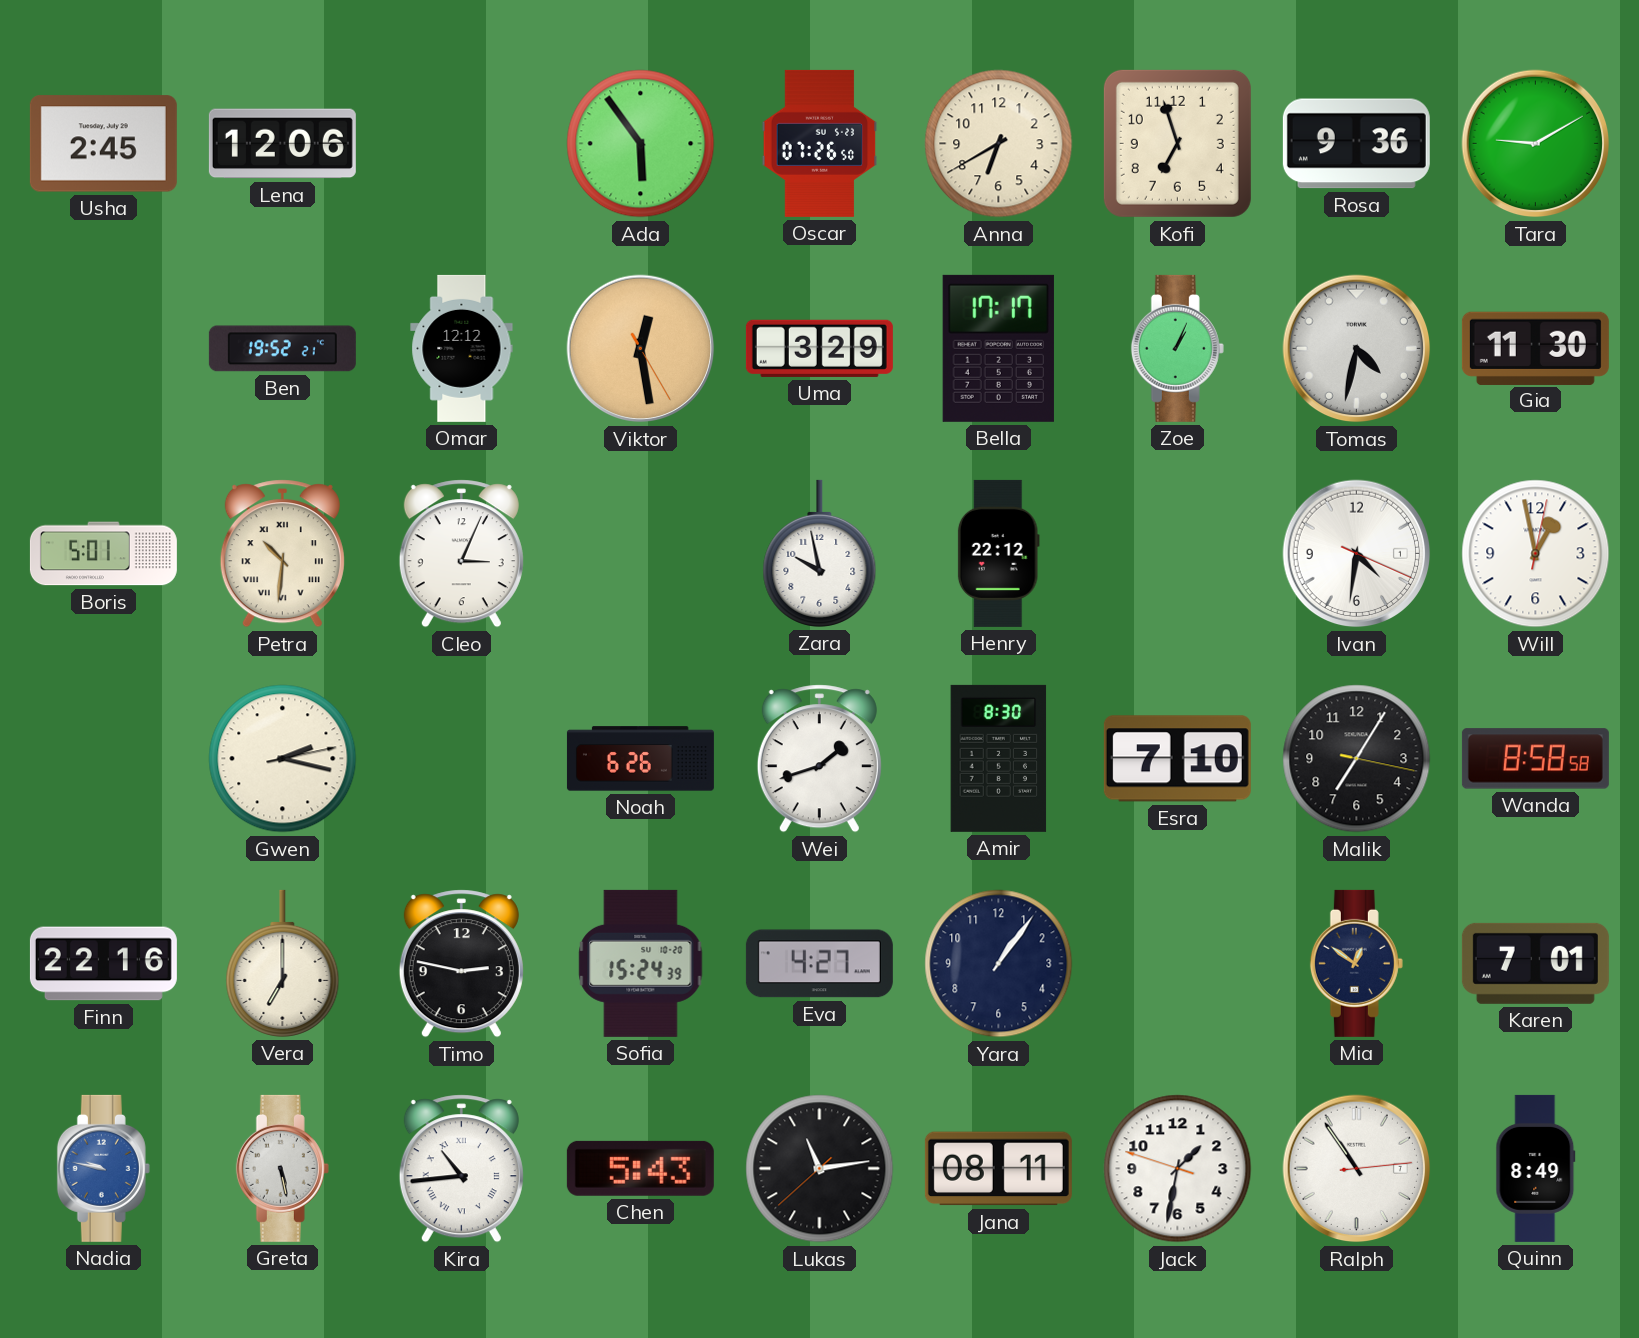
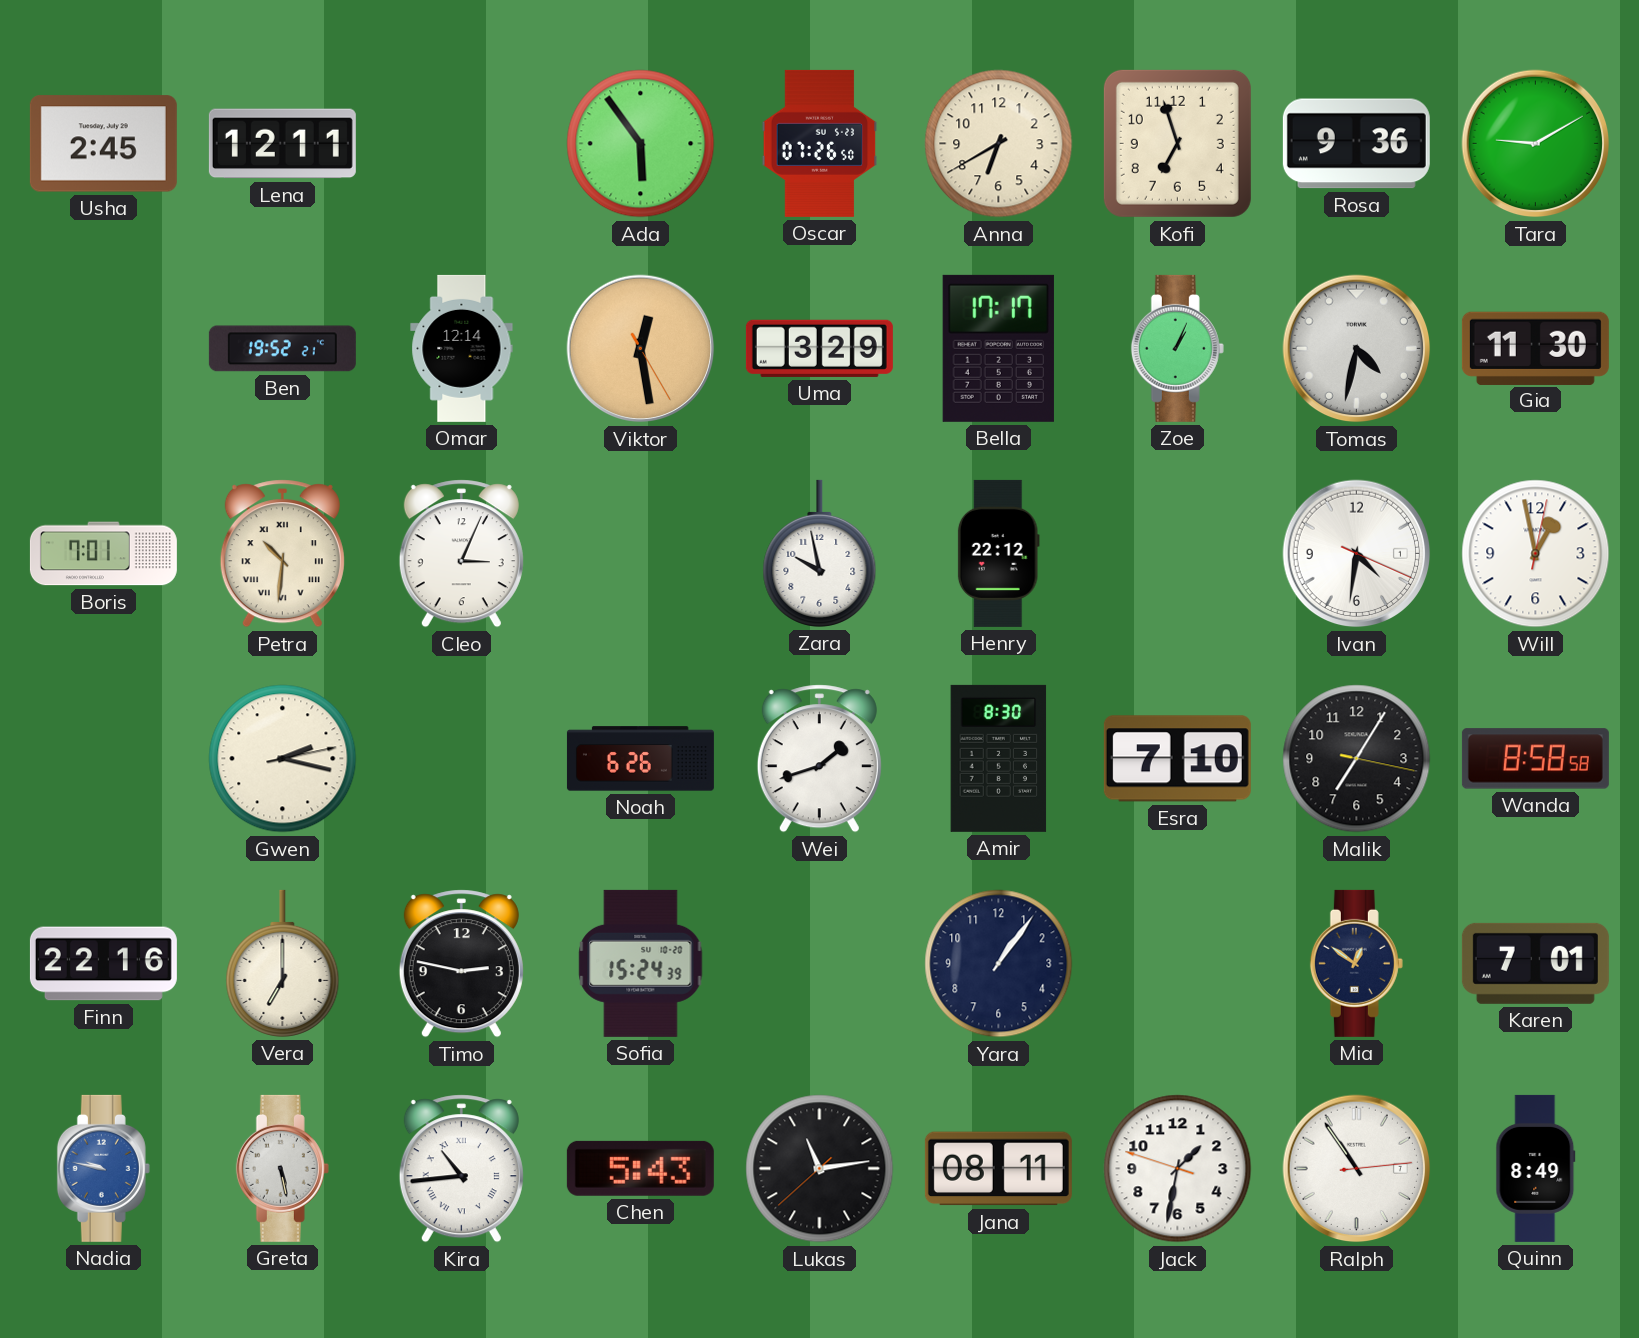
Lena: 12:06 -> 12:11 (282, 144)
Omar: 12:12 -> 12:14 (462, 348)
Boris: 5:01 -> 7:01 (103, 554)
Eva: 4:27 -> none (819, 964)
